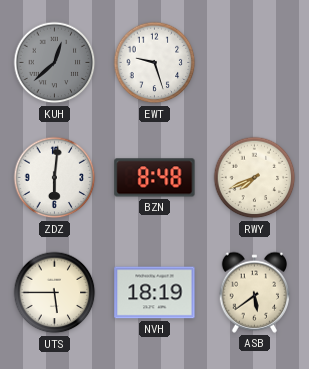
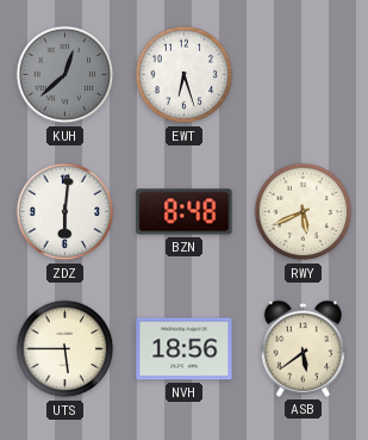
EWT: 9:27 -> 6:27 (185, 75)
RWY: 7:41 -> 5:41 (304, 212)
NVH: 18:19 -> 18:56 (185, 349)
